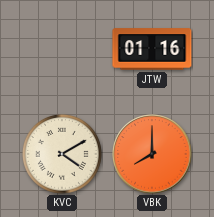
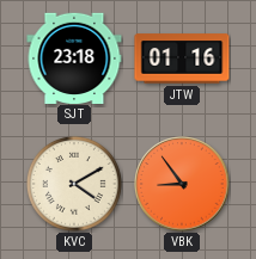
SJT: none -> 23:18 (74, 57)
VBK: 8:00 -> 8:54 (182, 184)
